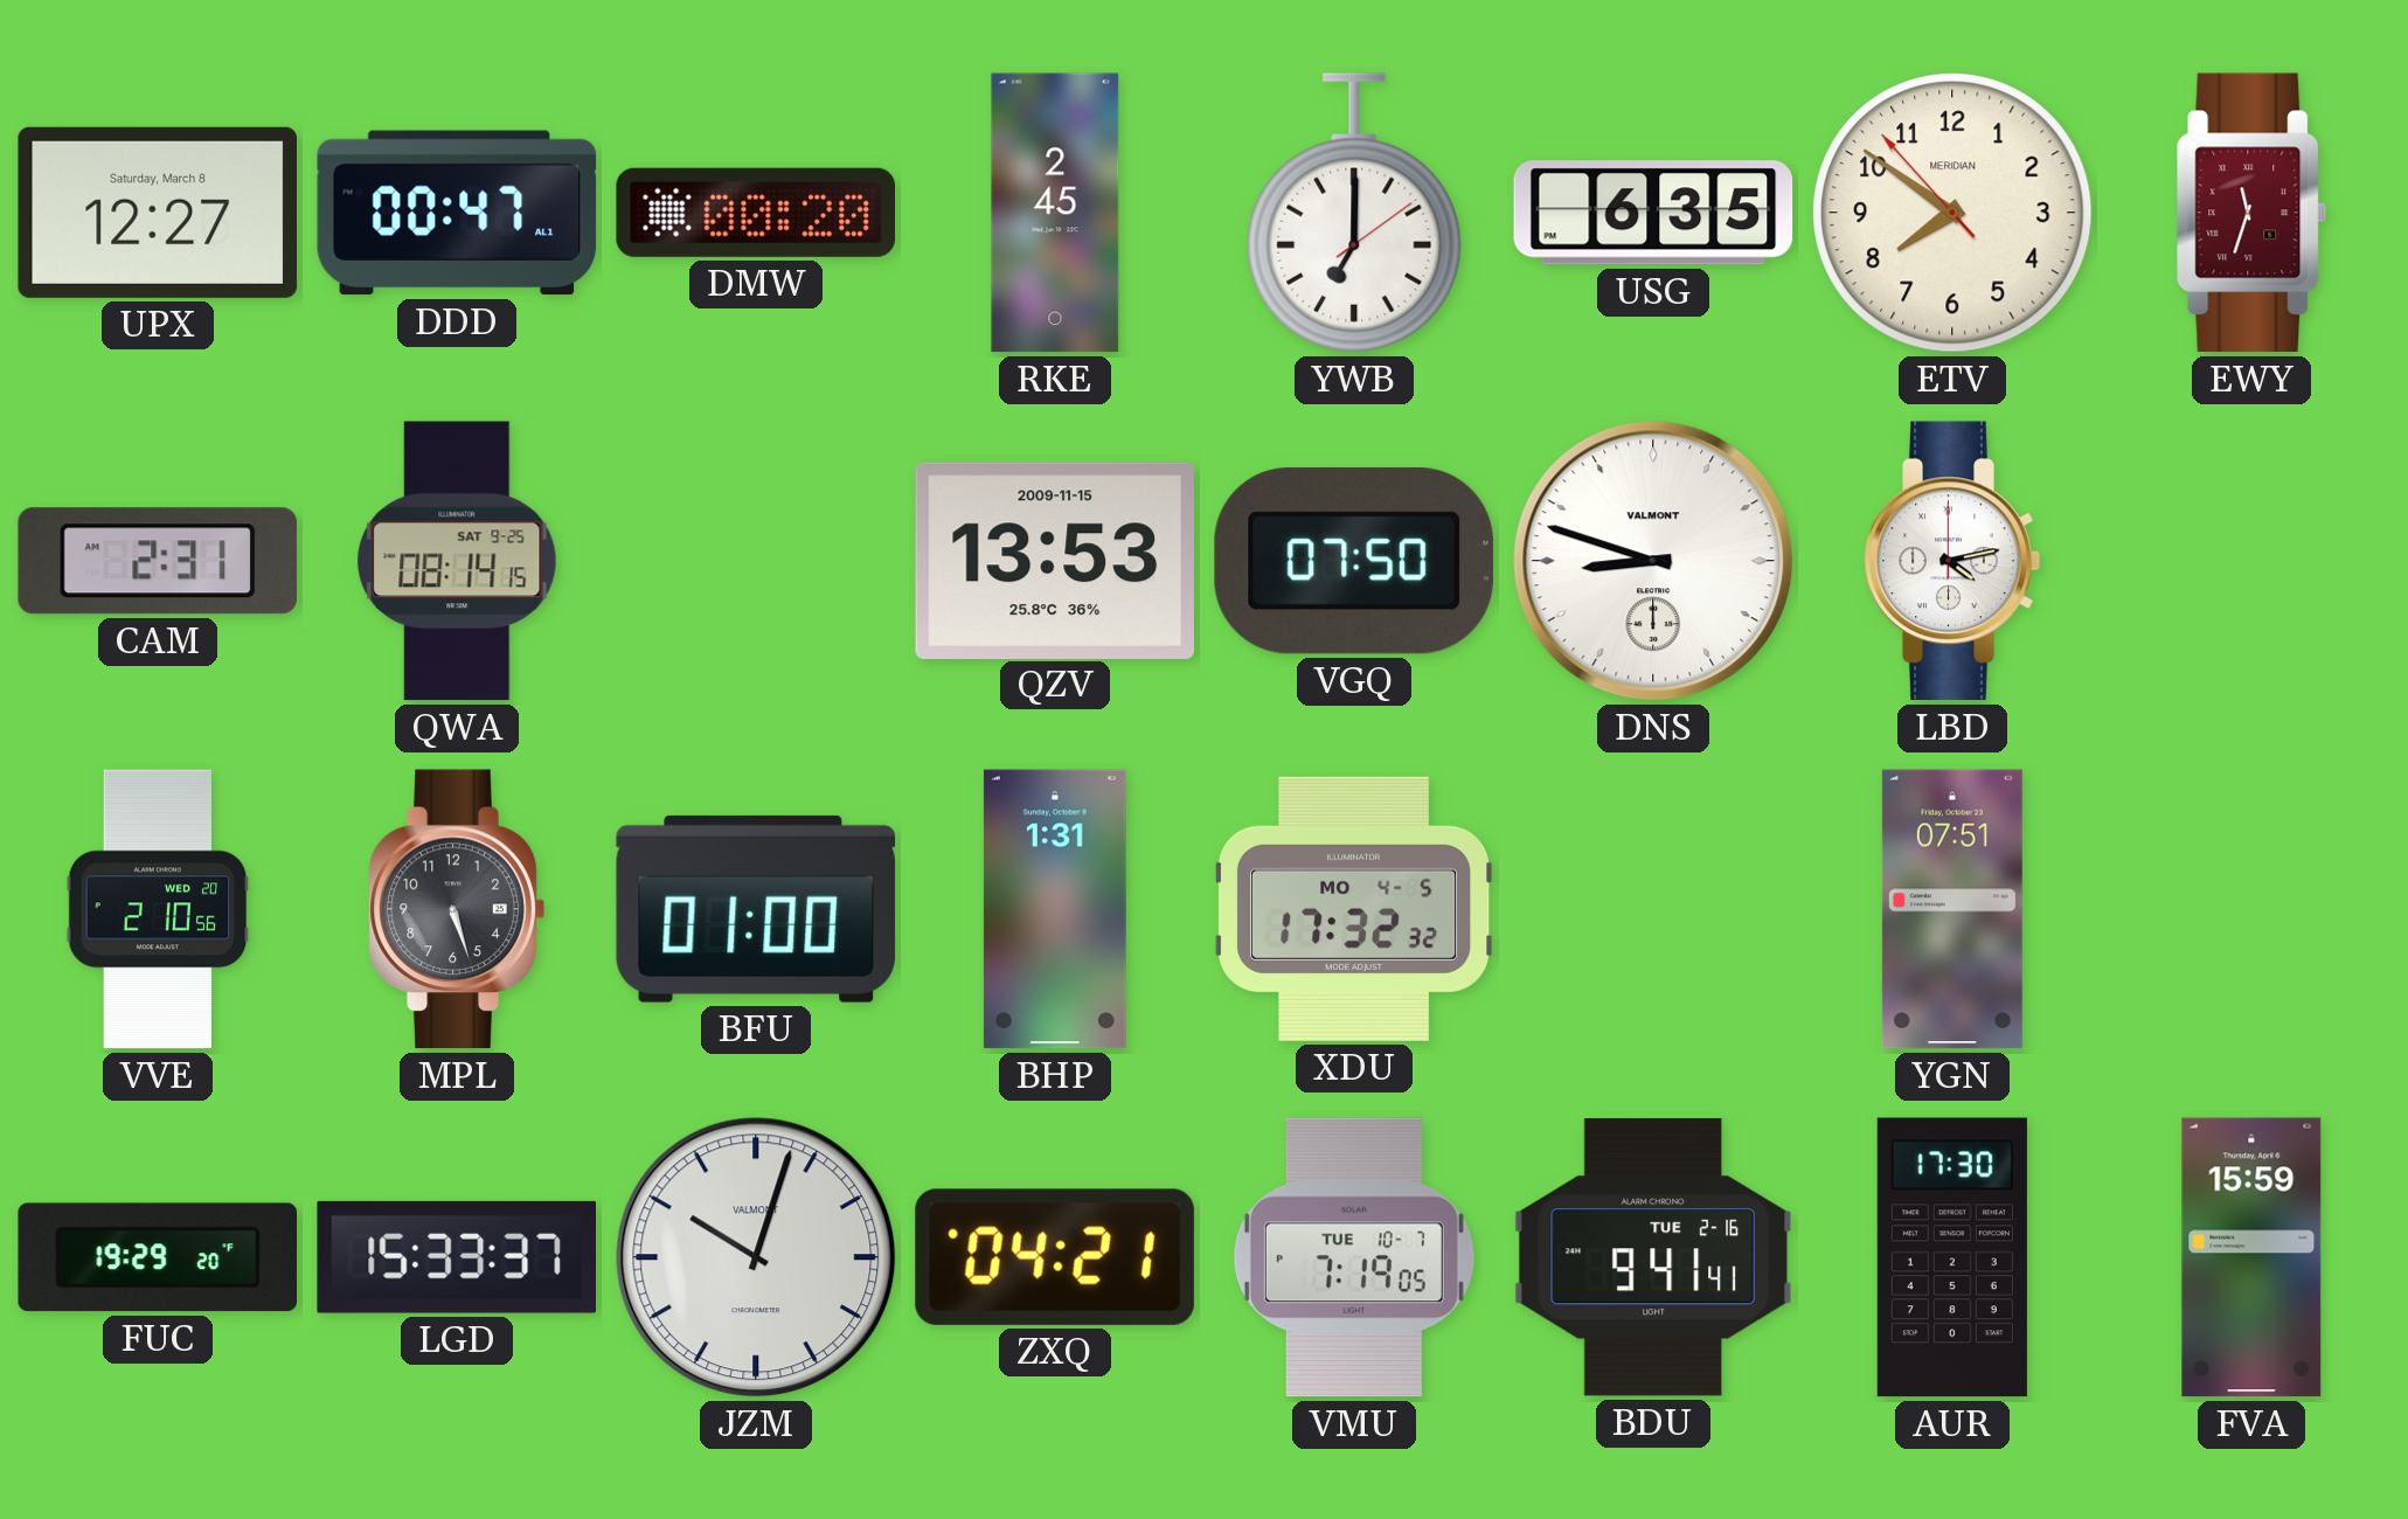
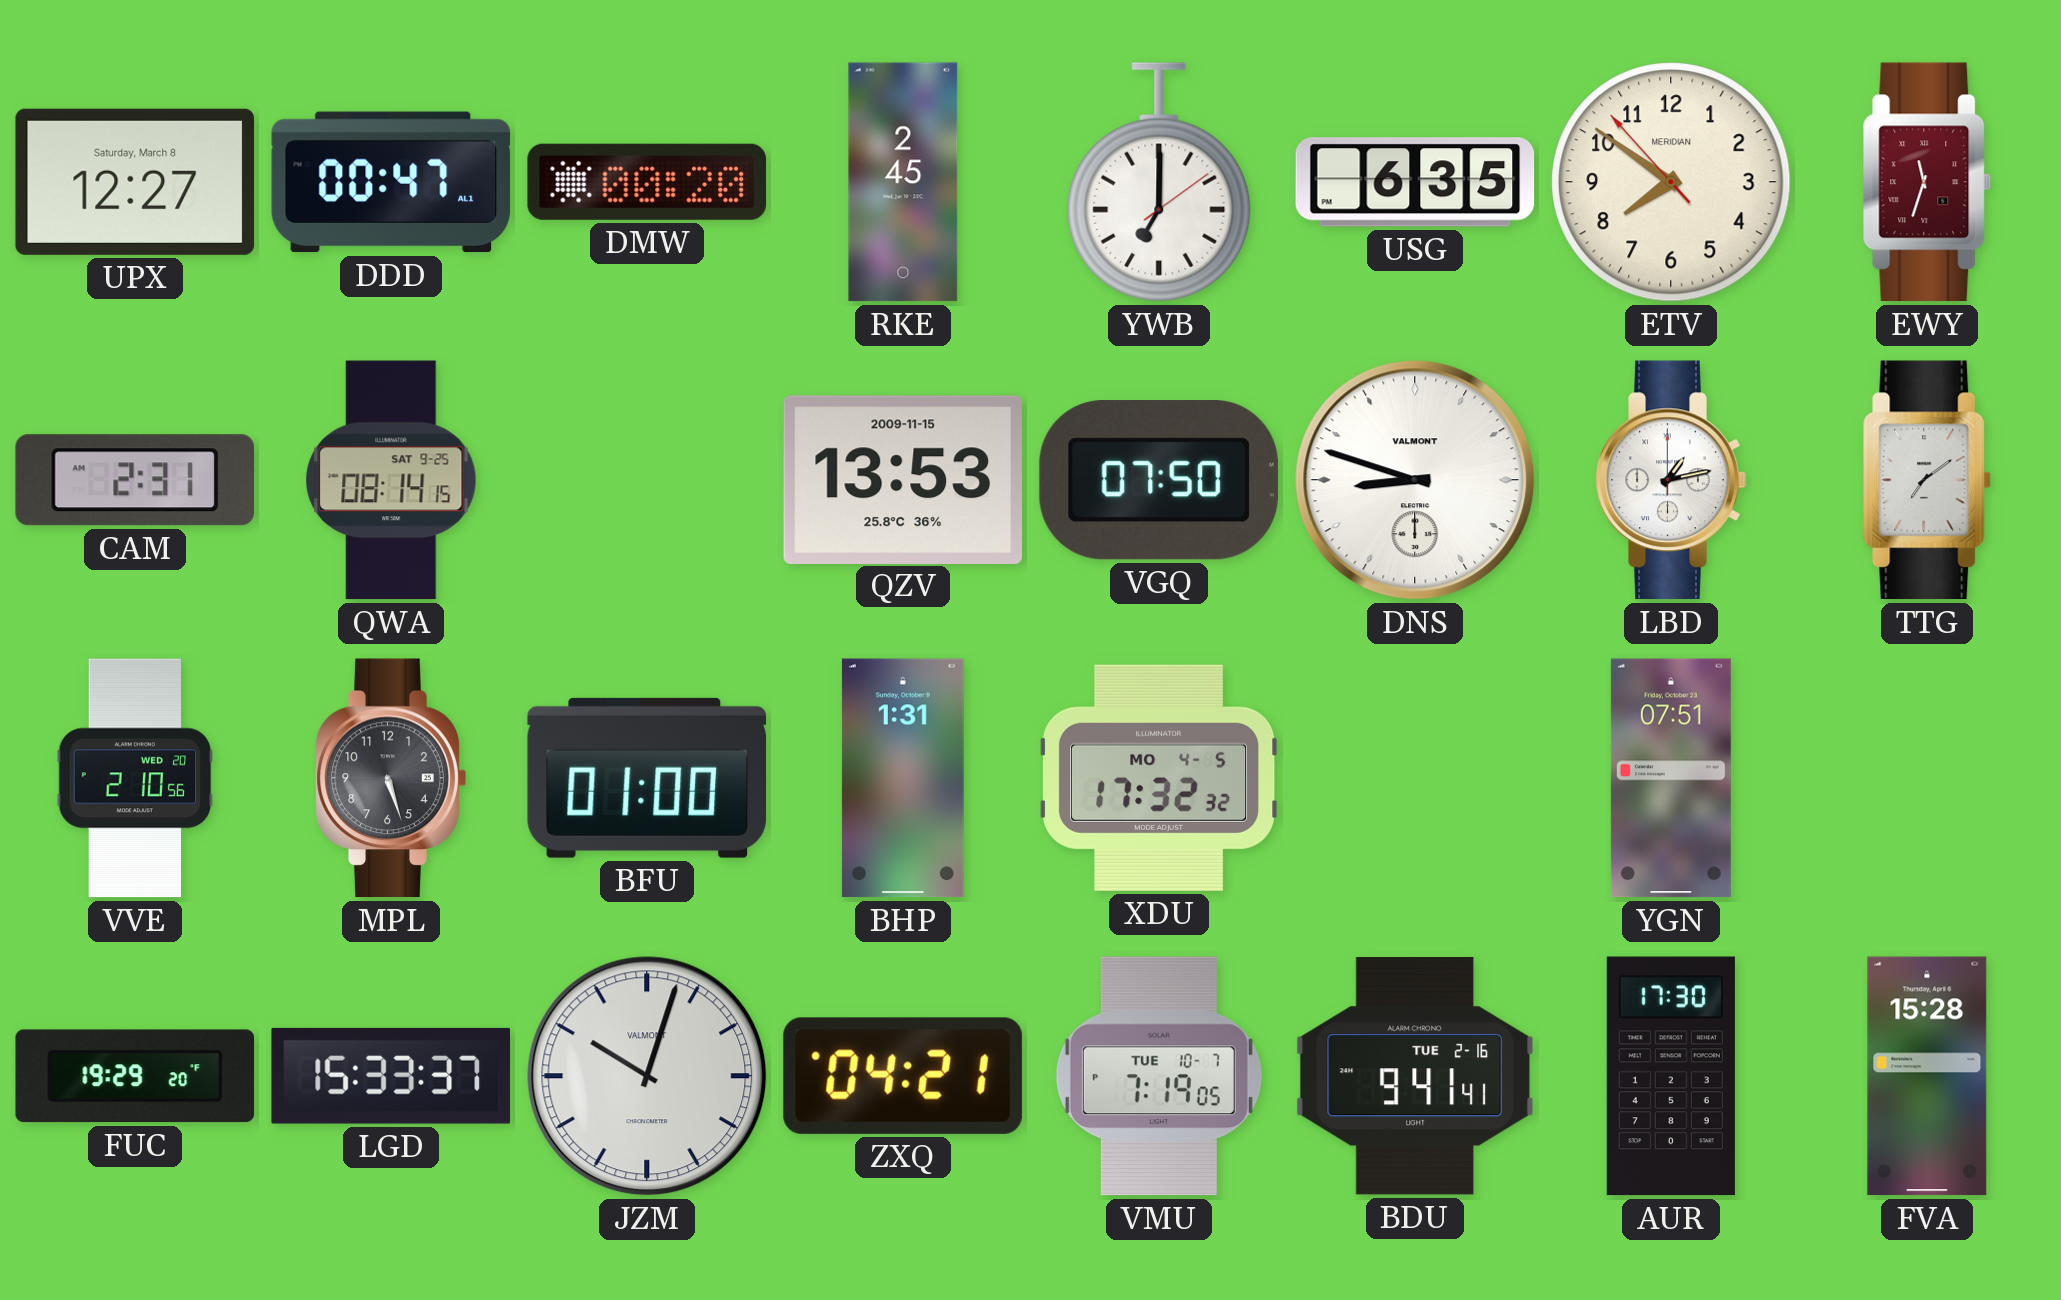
LBD: 4:13 -> 1:13 (1671, 480)
TTG: none -> 7:09 (1927, 480)
FVA: 15:59 -> 15:28 (1927, 1076)
